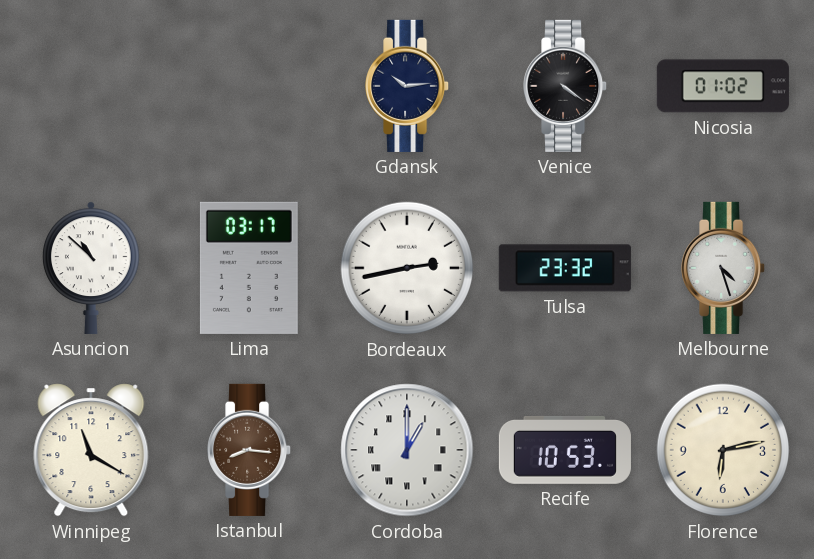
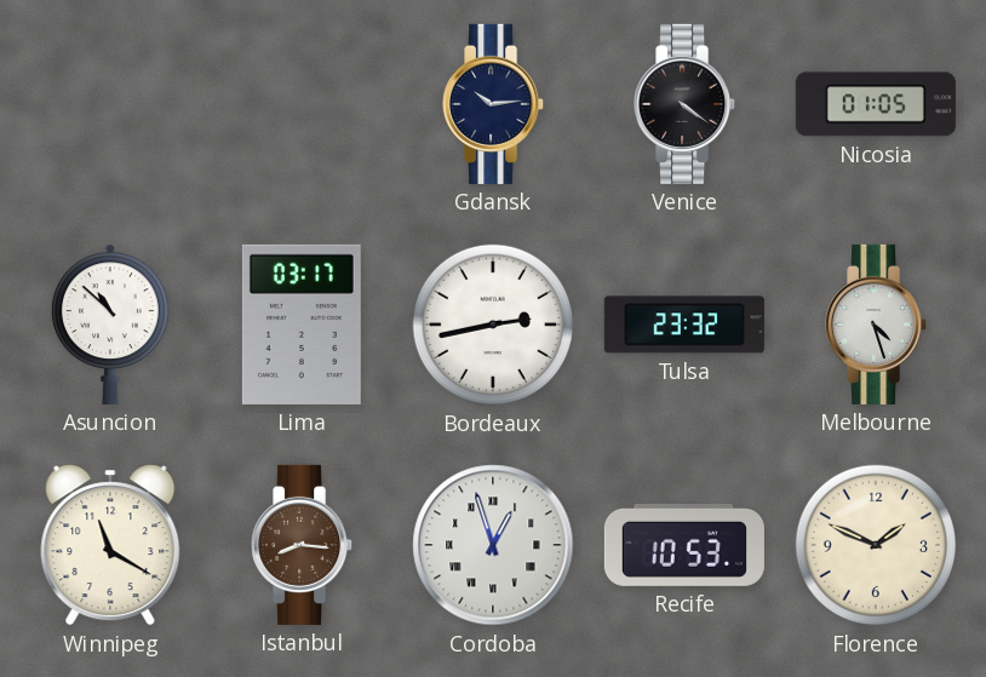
Nicosia: 01:02 -> 01:05 (876, 104)
Cordoba: 1:00 -> 12:57 (493, 545)
Florence: 6:13 -> 1:49 (876, 545)
